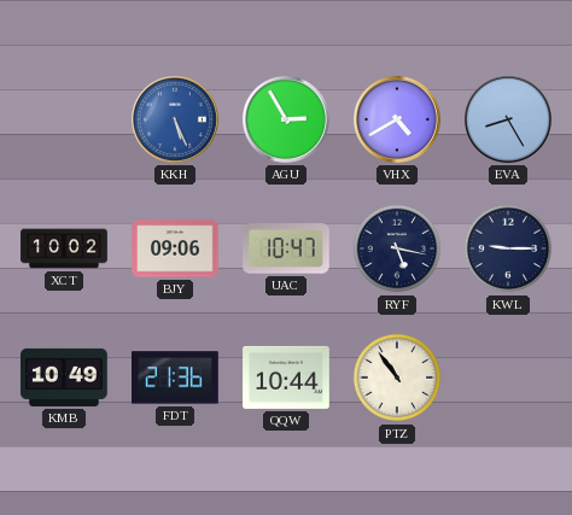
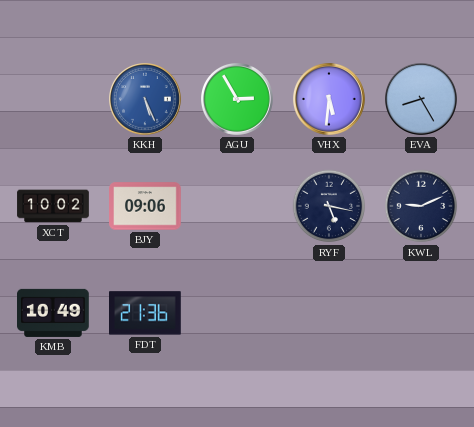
VHX: 4:40 -> 5:31 (330, 100)
UAC: 10:47 -> none (287, 248)
KWL: 9:15 -> 9:11 (421, 206)
QQW: 10:44 -> none (286, 378)
PTZ: 10:54 -> none (397, 378)
